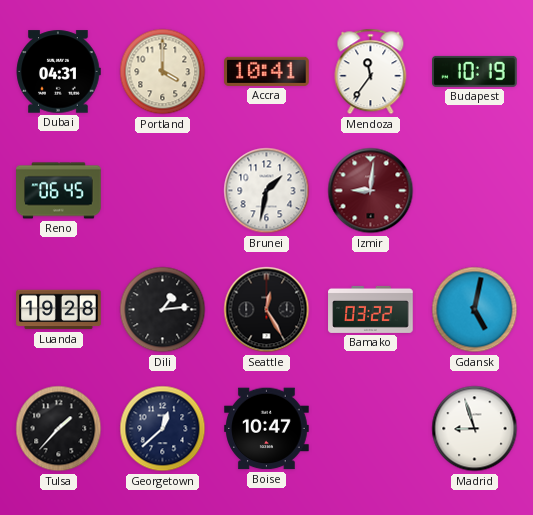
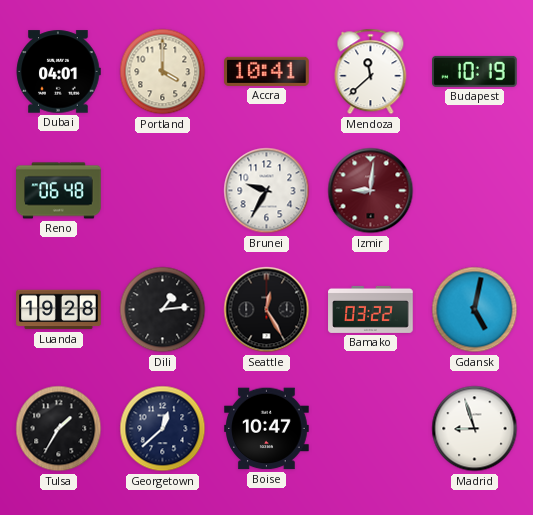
Dubai: 04:31 -> 04:01 (58, 72)
Mendoza: 11:36 -> 11:38 (371, 72)
Reno: 06:45 -> 06:48 (59, 191)
Brunei: 1:32 -> 9:35 (267, 191)
Tulsa: 1:37 -> 1:35 (59, 429)
